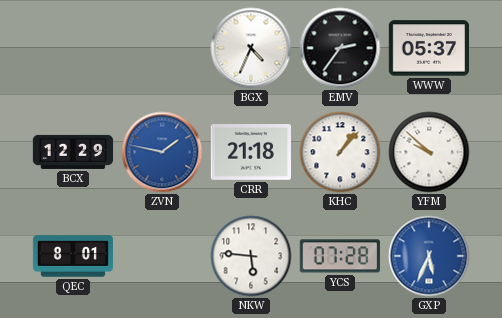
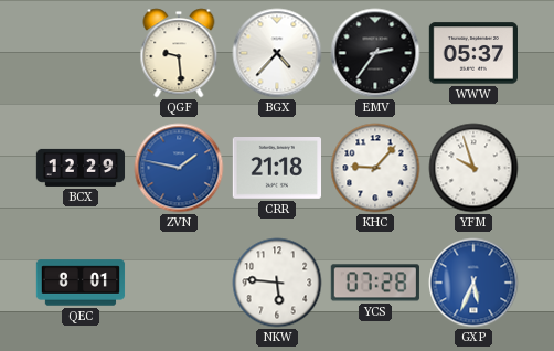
QGF: none -> 9:29 (179, 53)
BGX: 4:34 -> 4:37 (277, 53)
KHC: 1:07 -> 9:07 (375, 168)
YFM: 9:52 -> 9:57 (473, 168)
